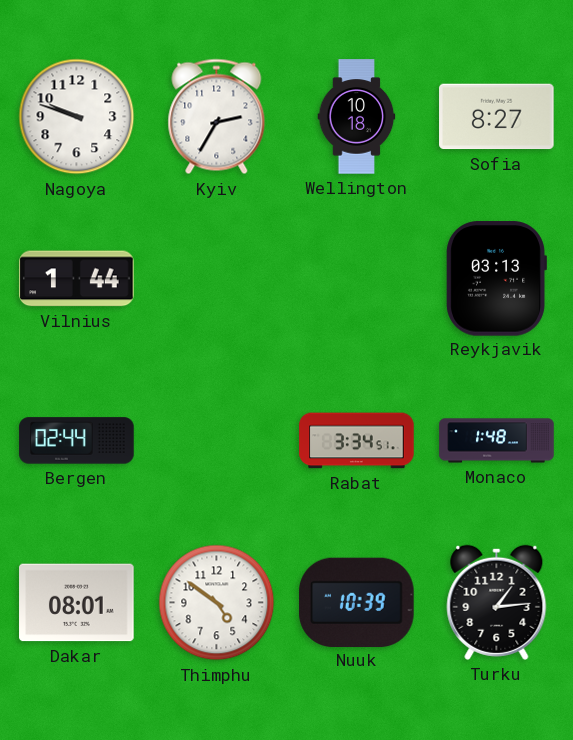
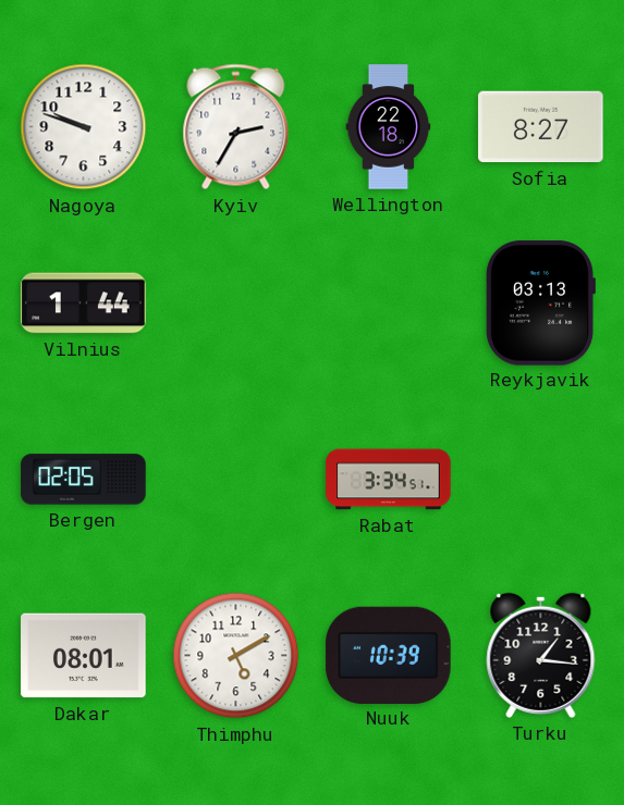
Wellington: 10:18 -> 22:18 (389, 127)
Bergen: 02:44 -> 02:05 (84, 480)
Monaco: 1:48 -> none (497, 441)
Thimphu: 4:51 -> 5:10 (236, 656)
Turku: 1:14 -> 1:16 (541, 655)
